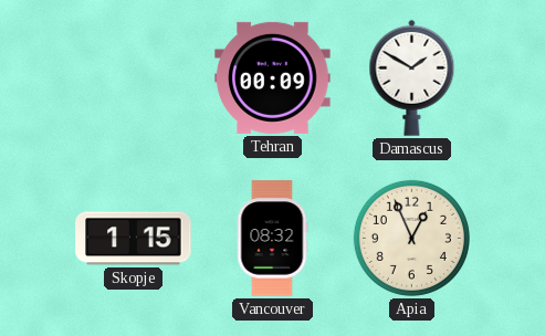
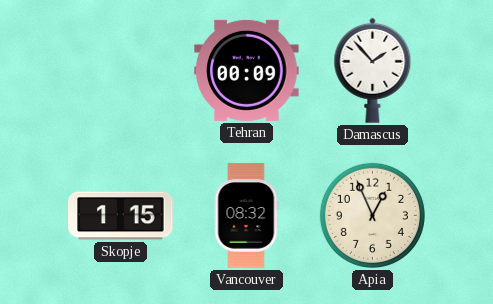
Damascus: 1:50 -> 1:53 (373, 70)
